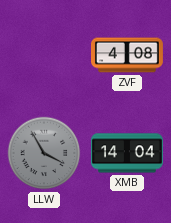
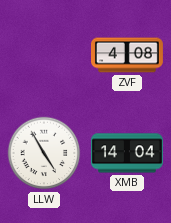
LLW: 3:55 -> 4:55 (44, 153)
LLW dial: grey -> white (44, 153)
